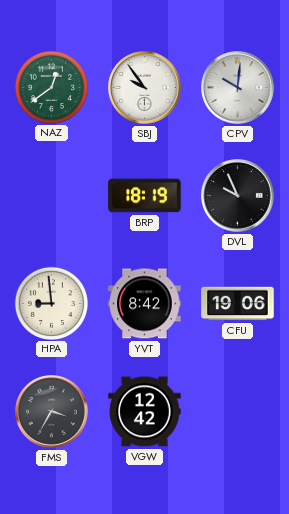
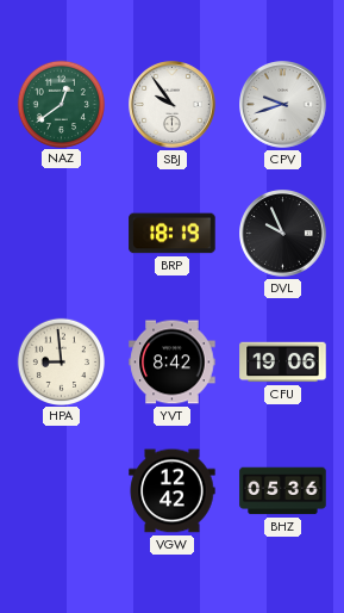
CPV: 10:01 -> 9:42 (283, 105)
FMS: 3:35 -> none (52, 412)
BHZ: none -> 05:36 (283, 491)
